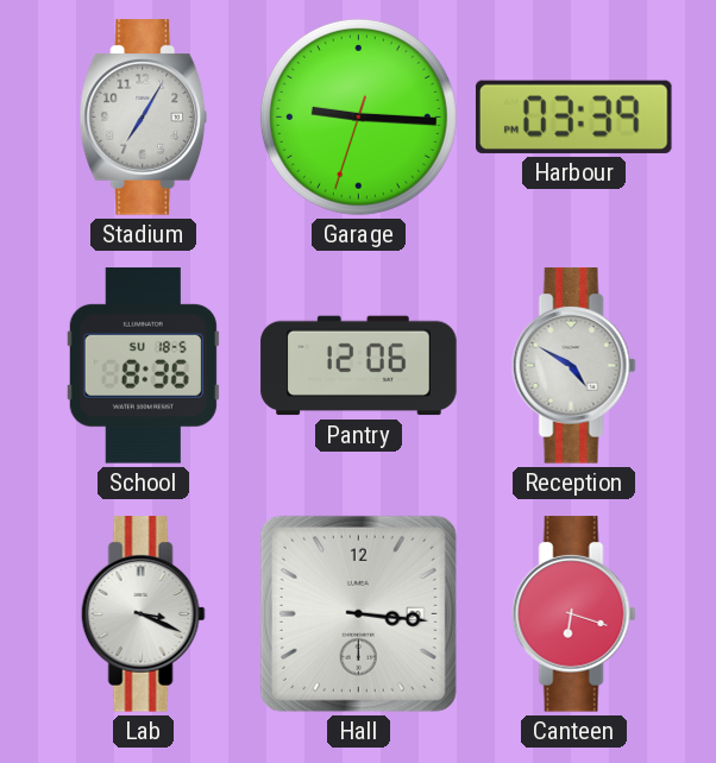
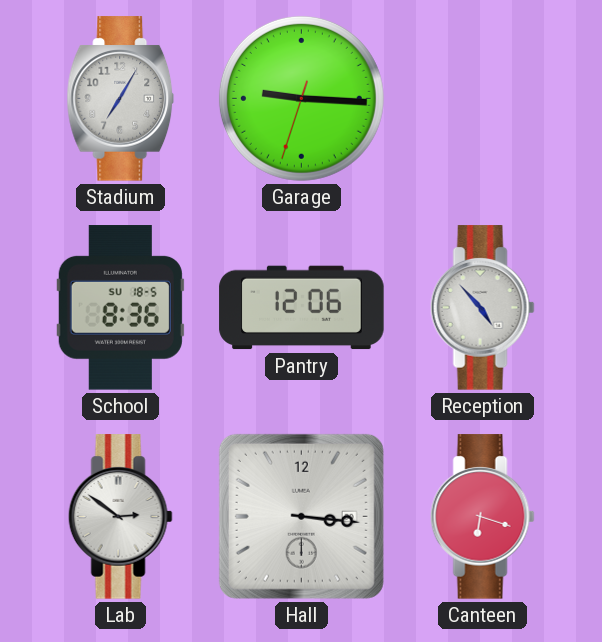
Harbour: 03:39 -> none (573, 116)
Reception: 4:50 -> 4:53 (482, 308)
Lab: 3:19 -> 2:51 (120, 517)
